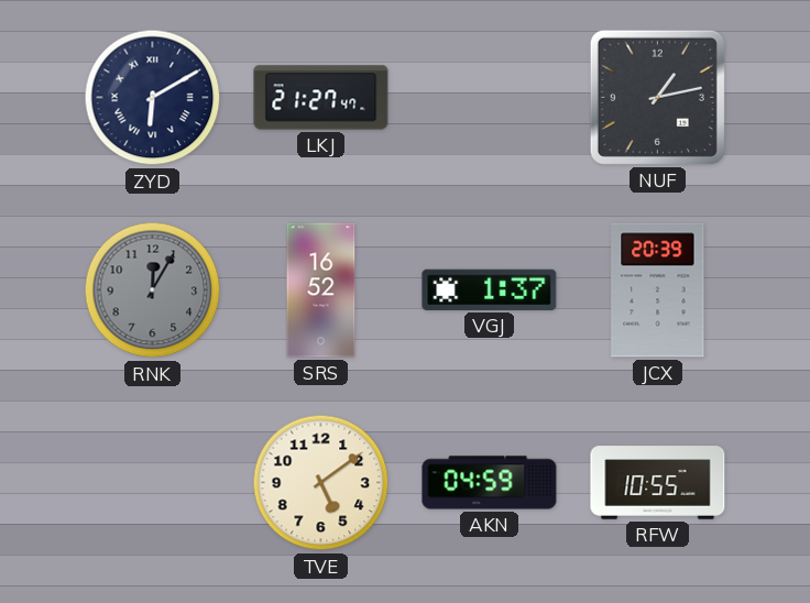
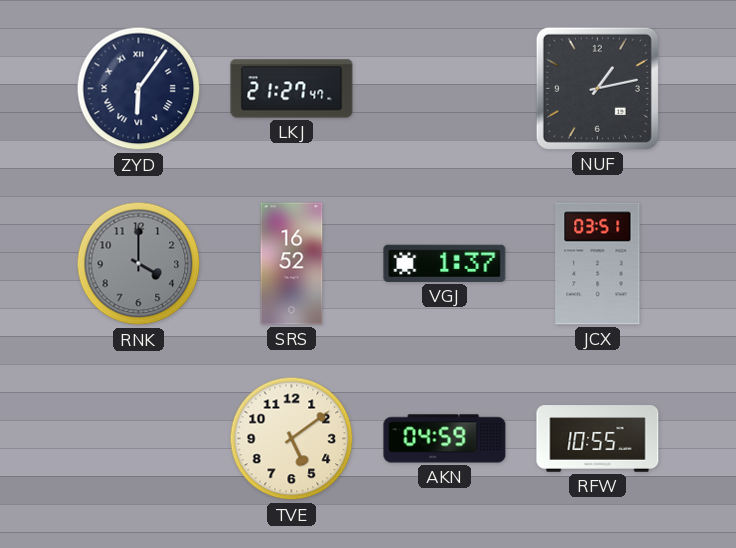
ZYD: 6:10 -> 6:06 (139, 89)
RNK: 12:05 -> 4:00 (139, 264)
JCX: 20:39 -> 03:51 (598, 264)
